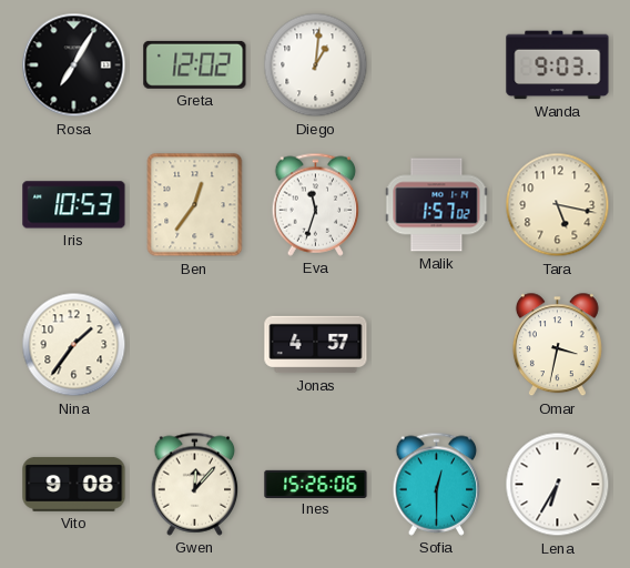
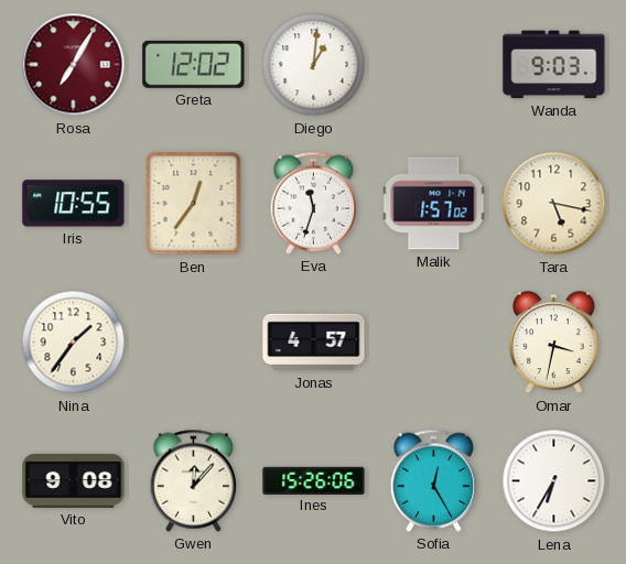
Rosa dial: black -> burgundy (74, 65)
Iris: 10:53 -> 10:55 (74, 204)
Sofia: 12:30 -> 12:25 (434, 480)
